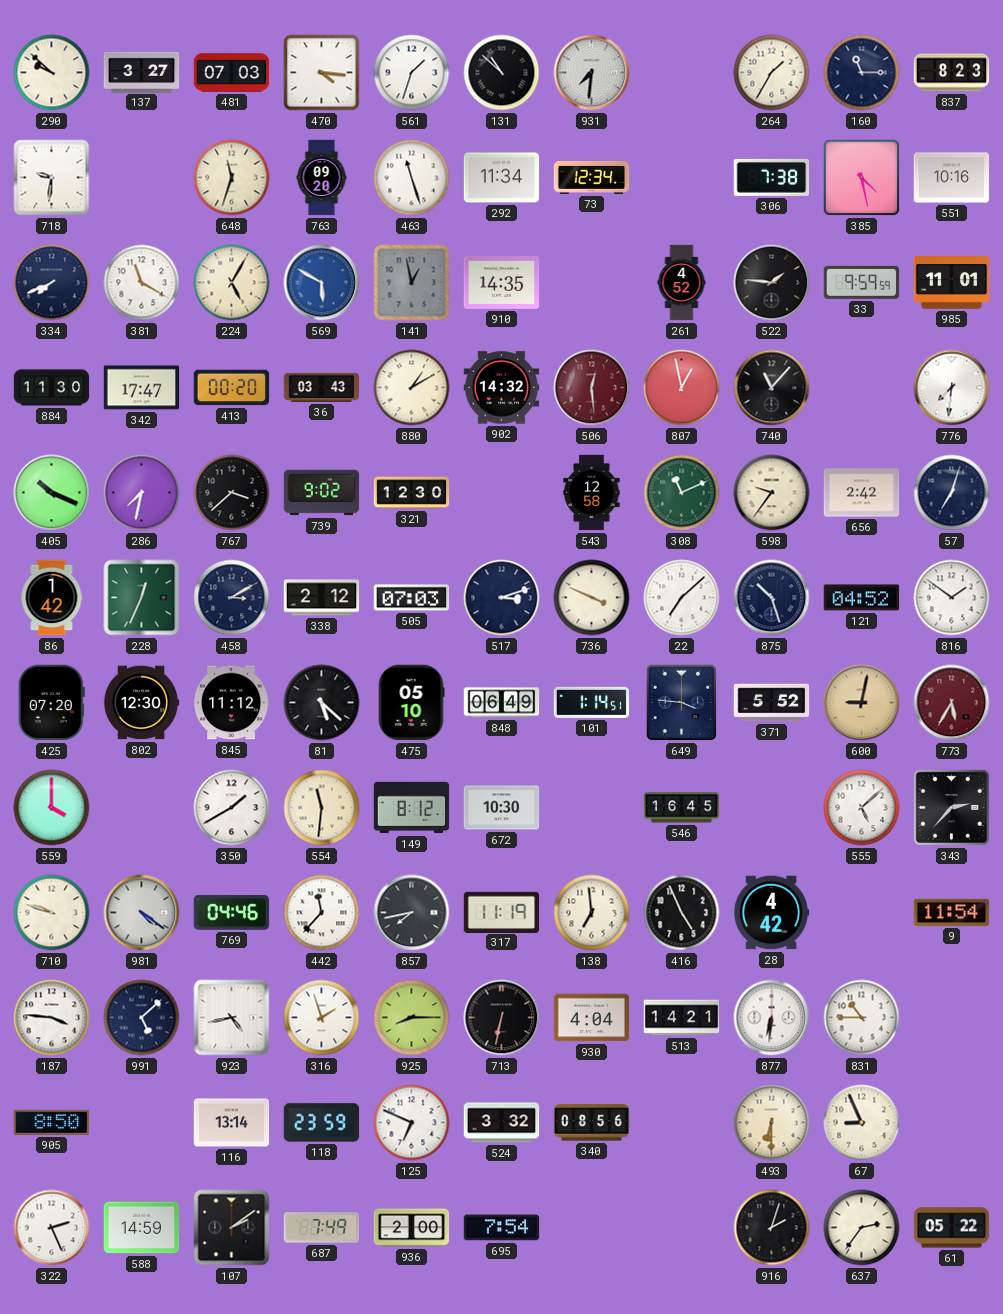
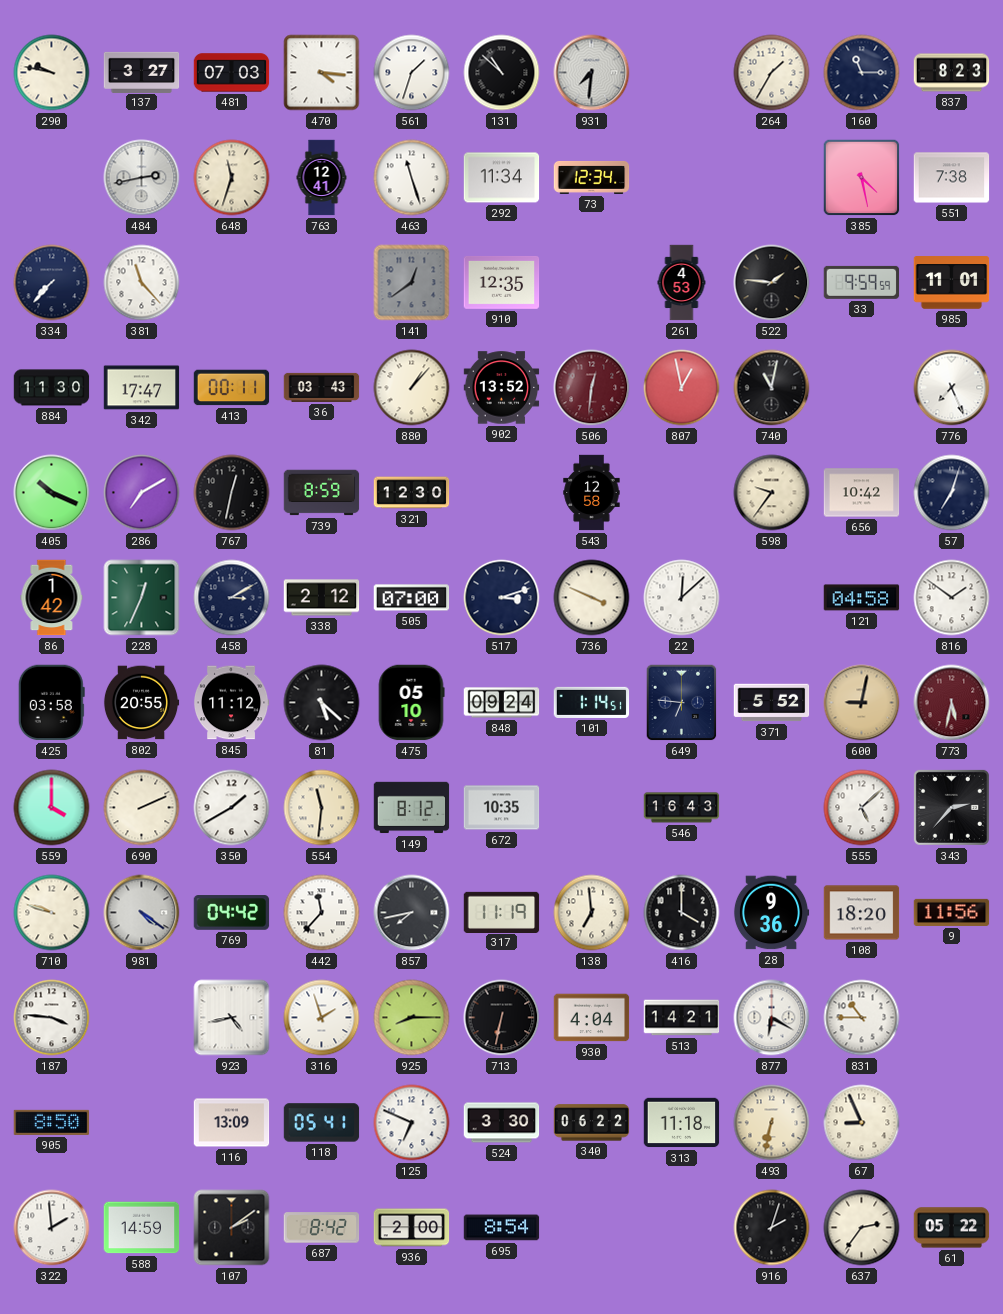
290: 9:52 -> 9:47 (52, 73)
718: 9:31 -> none (52, 178)
484: none -> 2:43 (142, 178)
763: 09:20 -> 12:41 (322, 178)
306: 7:38 -> none (772, 177)
551: 10:16 -> 7:38 (952, 178)
334: 7:41 -> 7:37 (52, 283)
381: 11:20 -> 11:23 (142, 283)
224: 5:05 -> none (232, 283)
569: 5:50 -> none (322, 283)
141: 12:58 -> 12:39 (412, 283)
910: 14:35 -> 12:35 (502, 282)
261: 4:52 -> 4:53 (682, 283)
413: 00:20 -> 00:11 (232, 388)
880: 1:10 -> 1:07 (412, 388)
902: 14:32 -> 13:52 (502, 388)
506: 12:29 -> 12:31 (592, 388)
740: 11:07 -> 11:02 (772, 388)
776: 7:31 -> 7:26 (952, 388)
286: 7:32 -> 7:10 (142, 493)
767: 3:38 -> 12:32 (232, 493)
739: 9:02 -> 8:59 (322, 493)
308: 11:11 -> none (682, 493)
656: 2:42 -> 10:42 (862, 493)
505: 07:03 -> 07:00 (412, 598)
22: 7:08 -> 12:08 (682, 598)
875: 10:27 -> none (772, 598)
121: 04:52 -> 04:58 (862, 598)
425: 07:20 -> 03:58 (51, 703)
802: 12:30 -> 20:55 (141, 703)
848: 06:49 -> 09:24 (502, 703)
649: 3:46 -> 6:46 (682, 703)
773: 5:35 -> 5:32 (952, 703)
690: none -> 2:11 (142, 808)
672: 10:30 -> 10:35 (502, 808)
546: 16:45 -> 16:43 (682, 808)
769: 04:46 -> 04:42 (232, 913)
416: 4:56 -> 4:00 (682, 913)
28: 4:42 -> 9:36 (771, 913)
108: none -> 18:20 (862, 913)
9: 11:54 -> 11:56 (952, 912)
991: 5:08 -> none (142, 1018)
877: 6:31 -> 6:20 (772, 1018)
116: 13:14 -> 13:09 (232, 1123)
118: 23:59 -> 05:41 (322, 1123)
524: 3:32 -> 3:30 (502, 1123)
340: 08:56 -> 06:22 (592, 1123)
313: none -> 11:18 (682, 1123)
493: 6:30 -> 6:32 (772, 1123)
322: 2:26 -> 1:59 (52, 1228)
687: 7:49 -> 8:42 (322, 1228)
695: 7:54 -> 8:54 (502, 1228)
